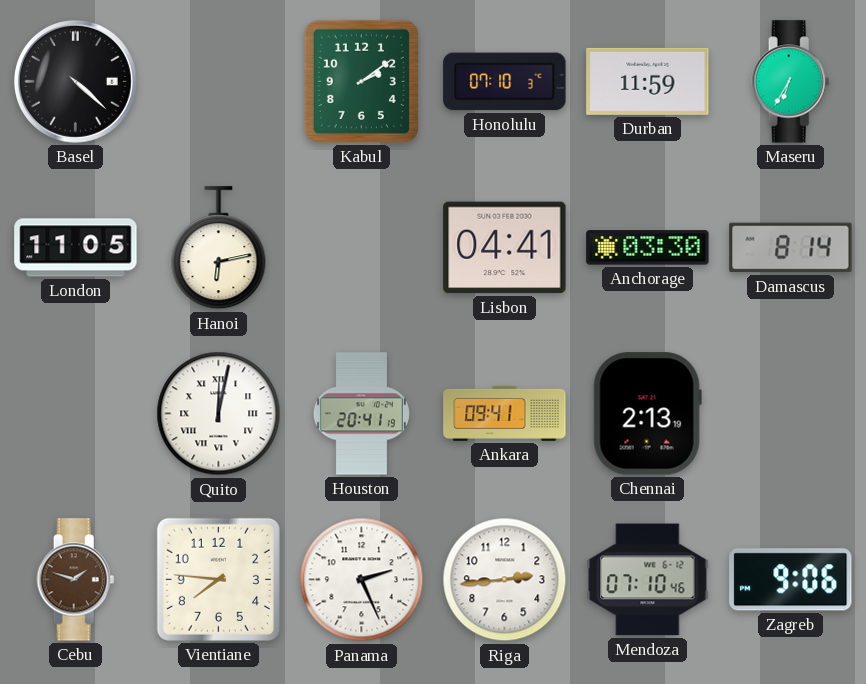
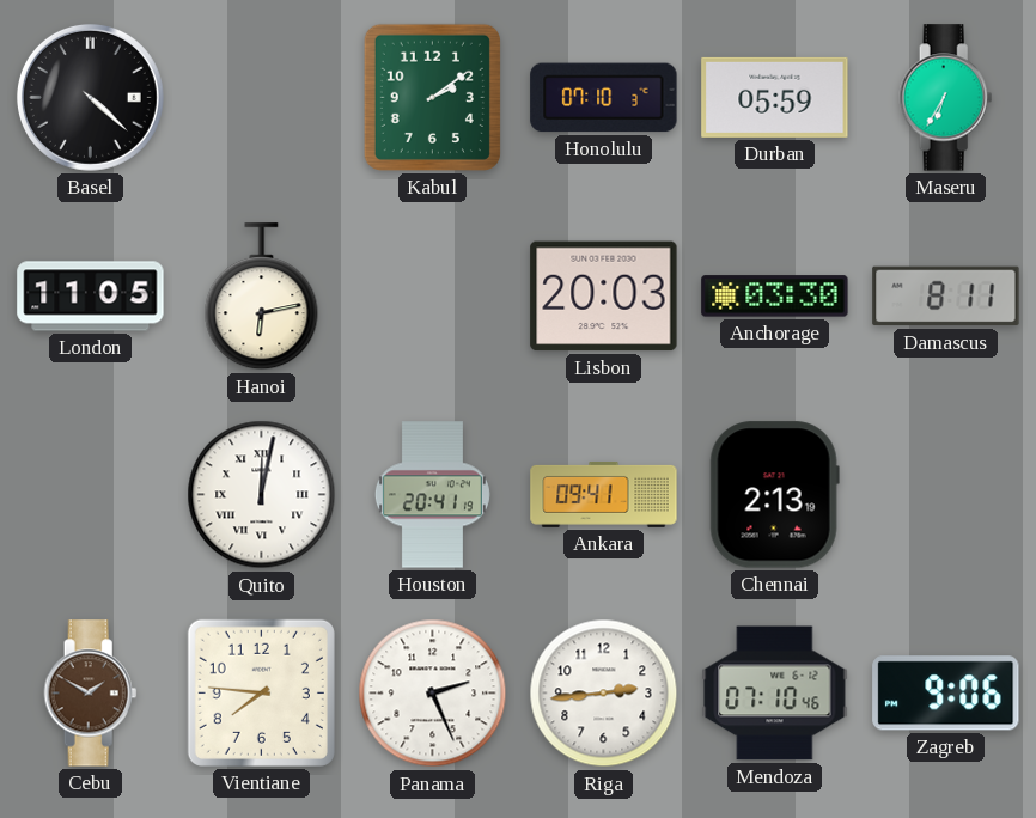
Durban: 11:59 -> 05:59 (775, 97)
Lisbon: 04:41 -> 20:03 (604, 297)
Damascus: 8:14 -> 8:11 (946, 297)
Cebu: 1:48 -> 1:50 (91, 694)
